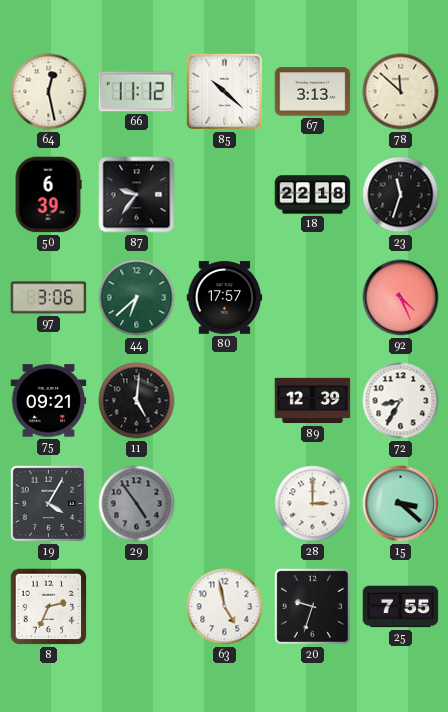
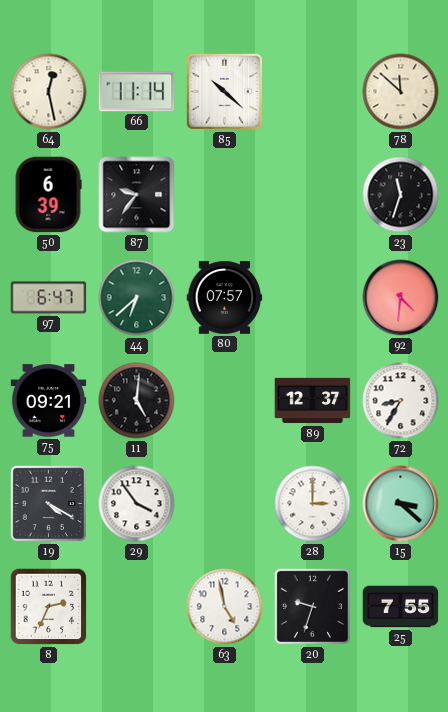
66: 11:12 -> 11:14 (137, 92)
67: 3:13 -> none (313, 92)
18: 22:18 -> none (313, 195)
97: 3:06 -> 6:47 (49, 298)
80: 17:57 -> 07:57 (225, 298)
92: 4:26 -> 4:31 (401, 298)
89: 12:39 -> 12:37 (313, 401)
19: 4:05 -> 4:20 (48, 503)
29: 4:54 -> 3:54 (137, 504)
29 dial: grey -> white (137, 504)
